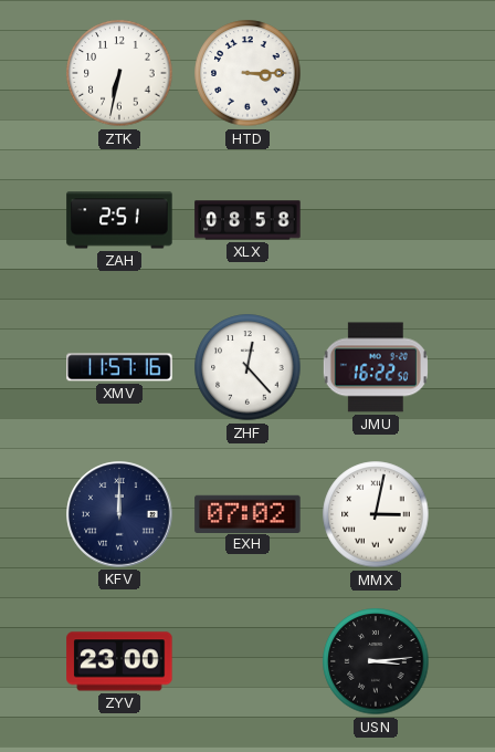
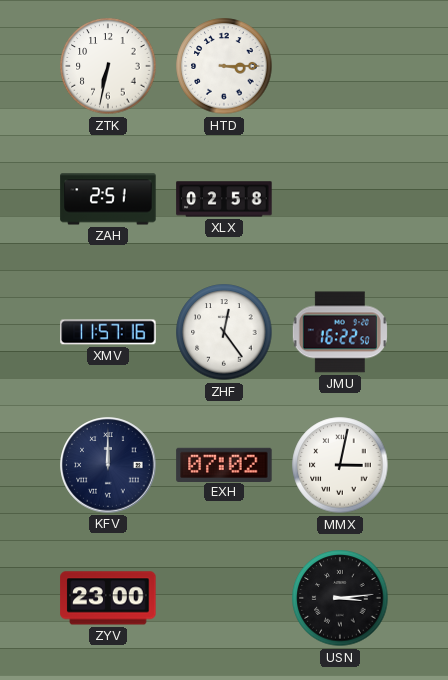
XLX: 08:58 -> 02:58 (224, 199)
ZHF: 12:23 -> 12:24 (224, 332)
